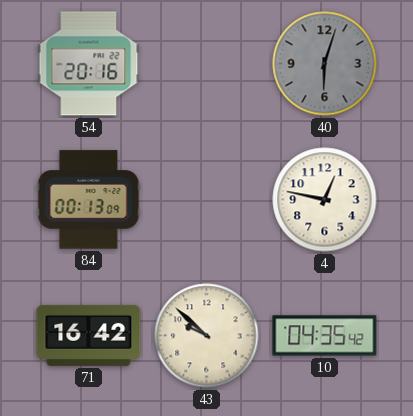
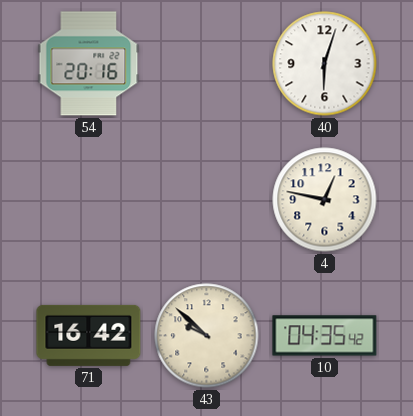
40 dial: grey -> white (325, 64)
84: 00:13 -> none (89, 200)
